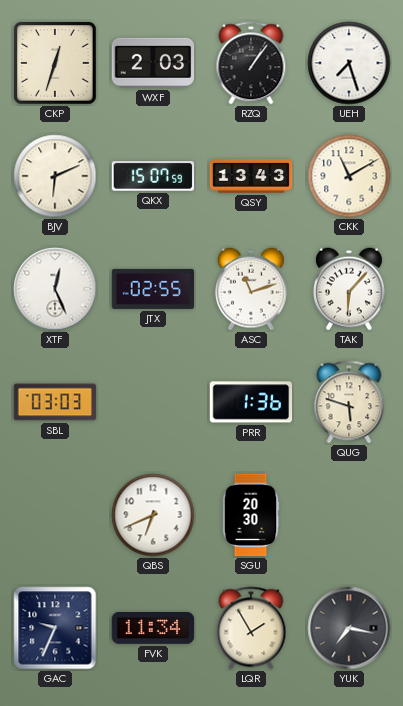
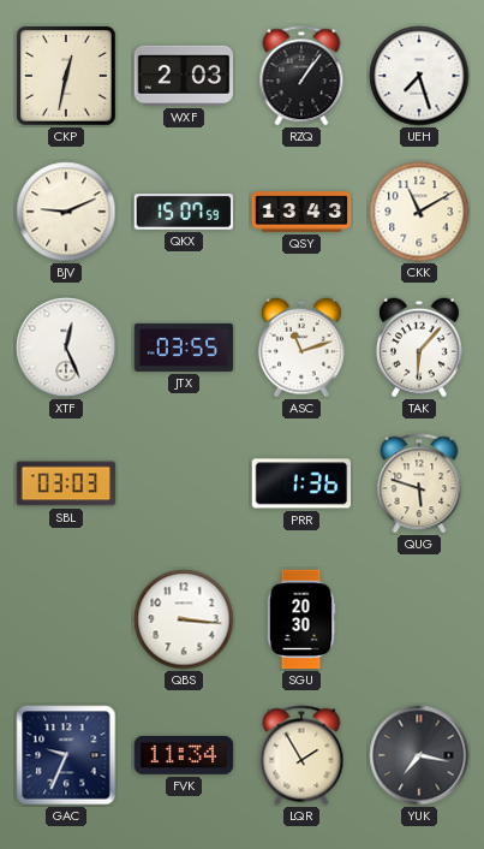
CKP: 12:33 -> 12:32 (67, 77)
BJV: 6:11 -> 9:11 (66, 212)
JTX: 02:55 -> 03:55 (184, 348)
QBS: 6:41 -> 3:16 (184, 619)
